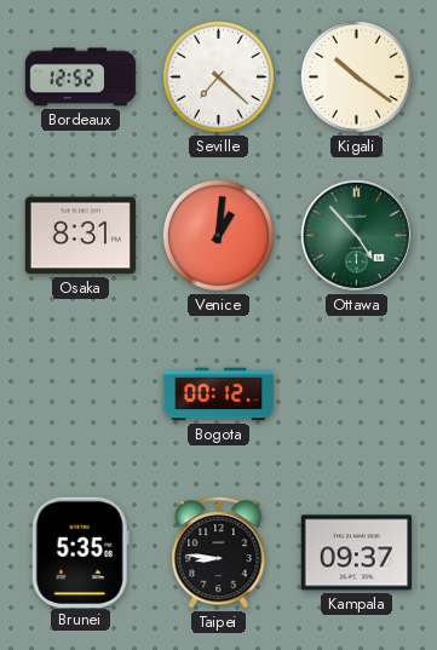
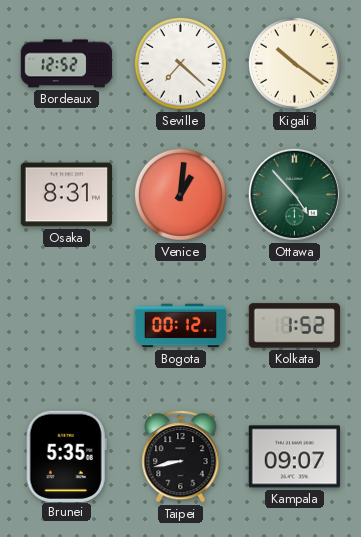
Kolkata: none -> 1:52 (295, 326)
Taipei: 8:46 -> 8:43 (181, 457)
Kampala: 09:37 -> 09:07 (294, 457)
